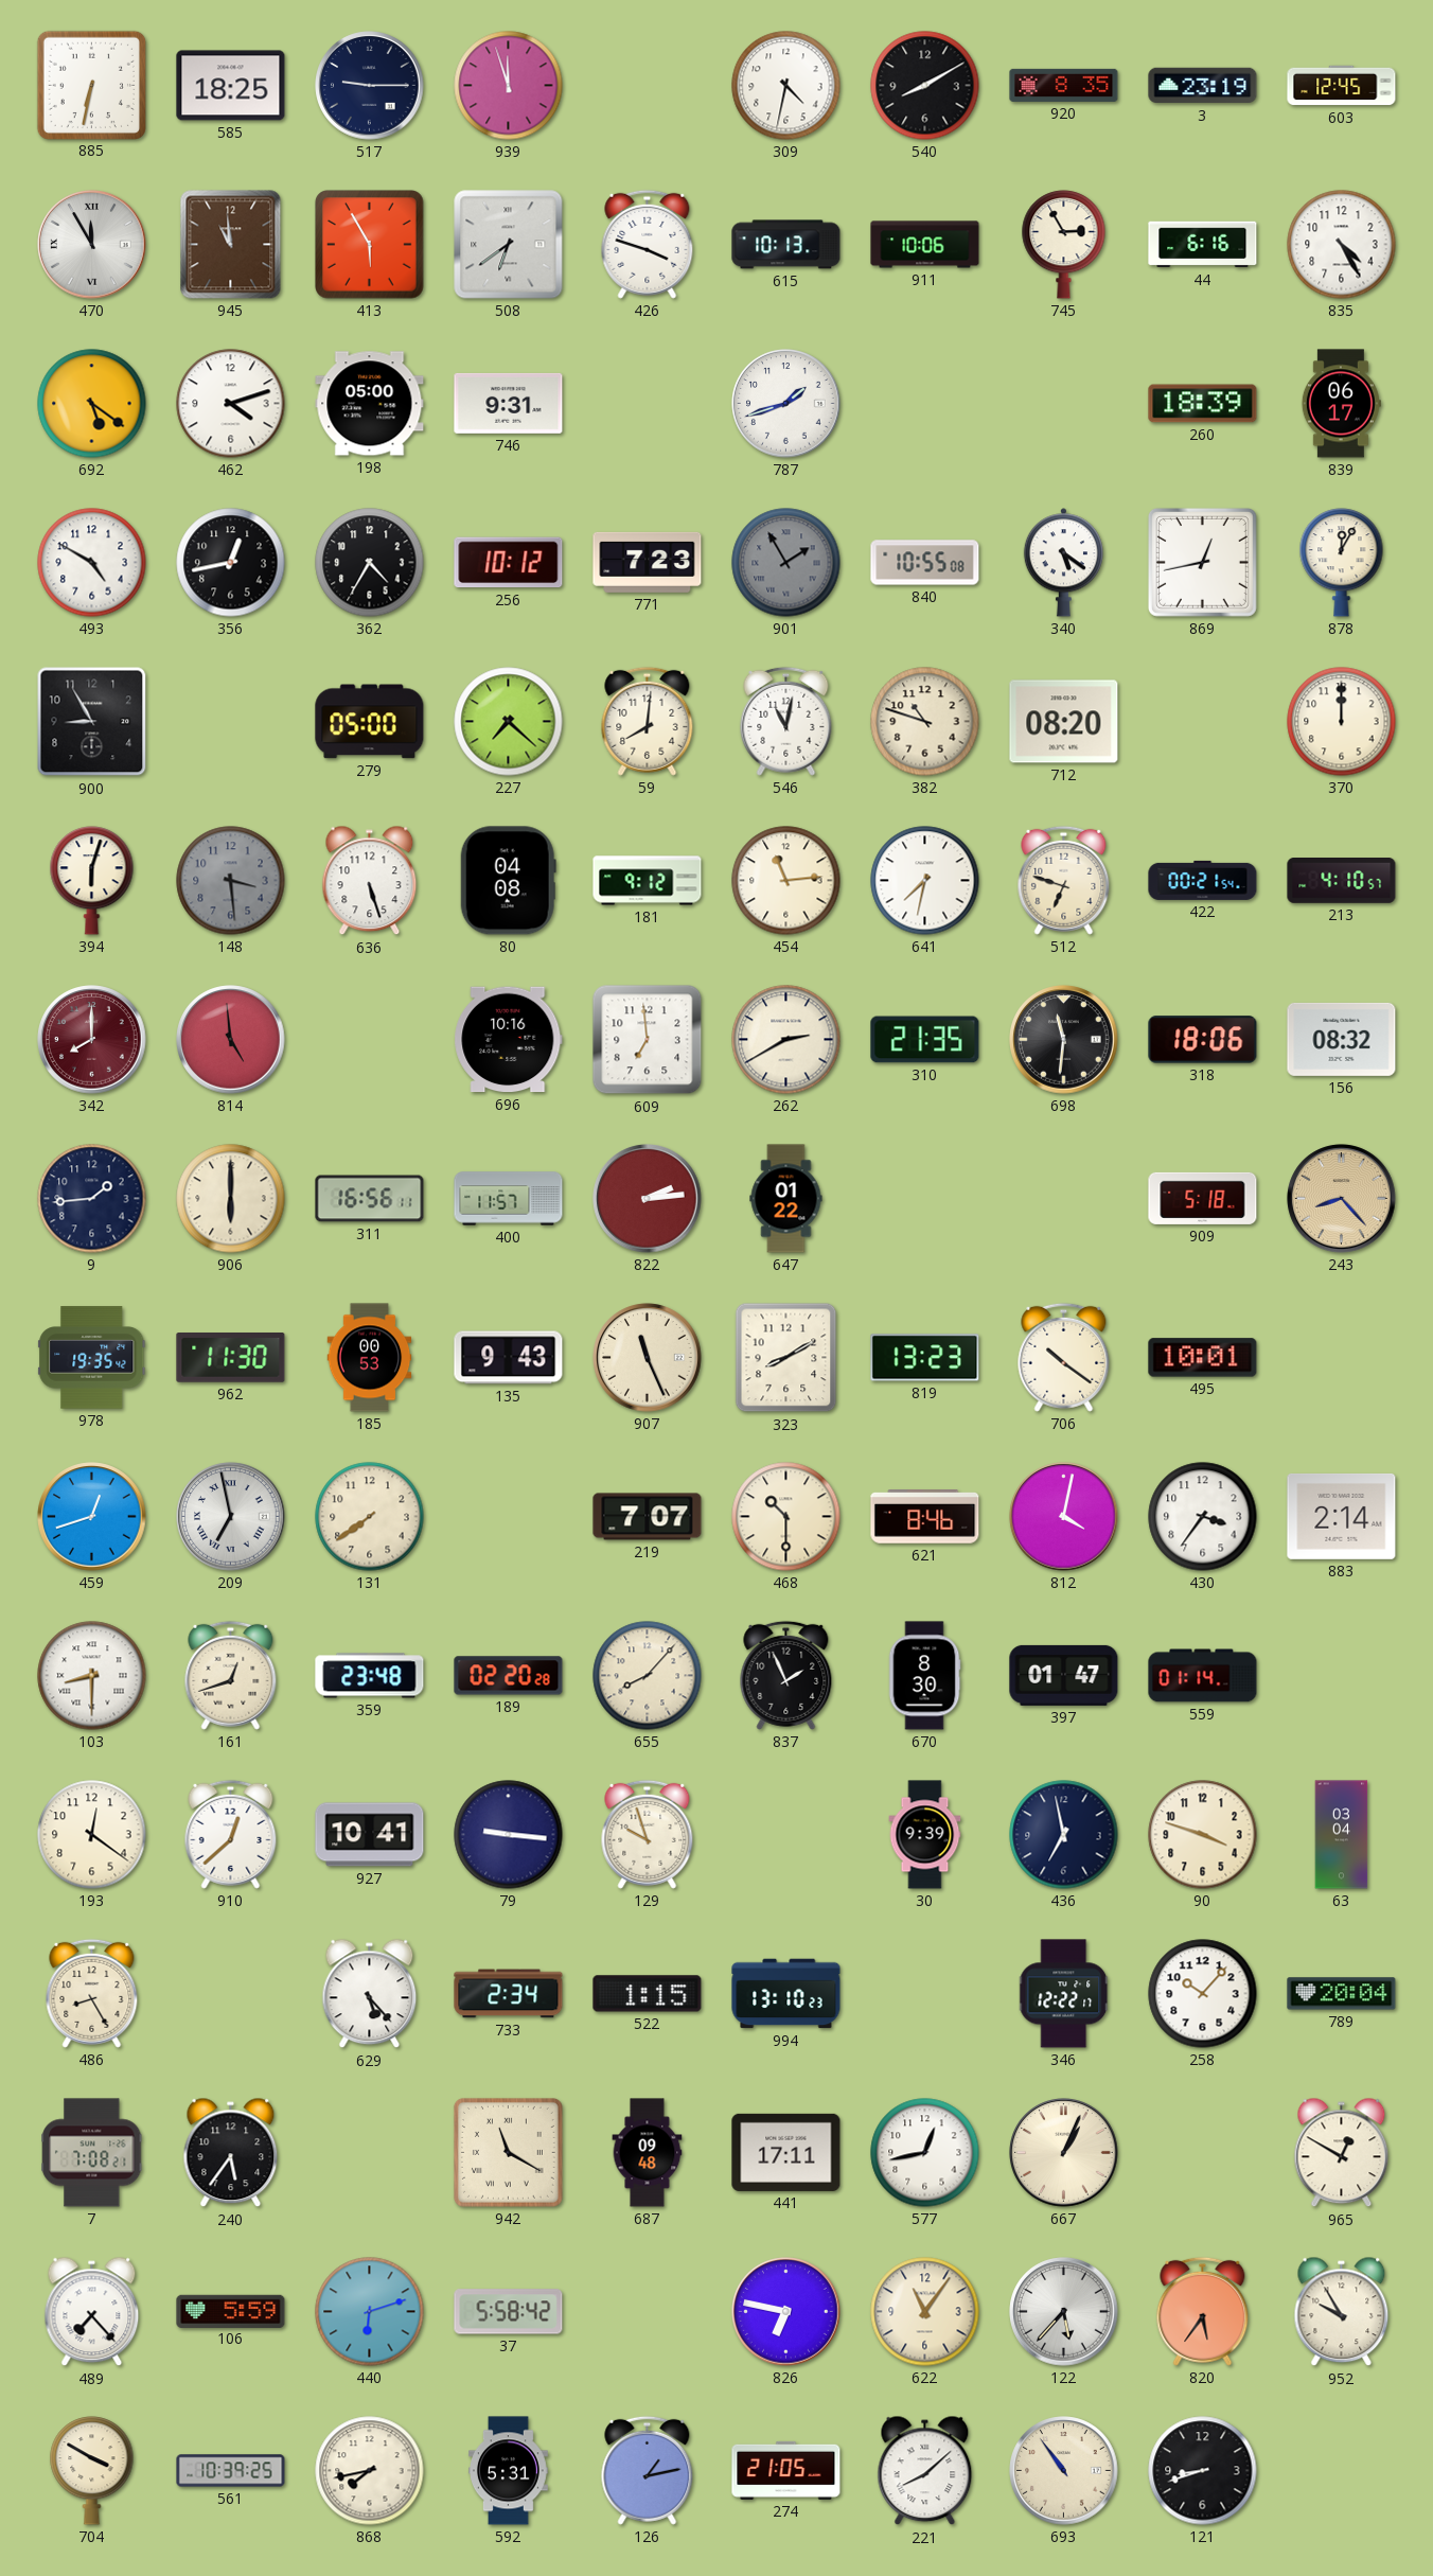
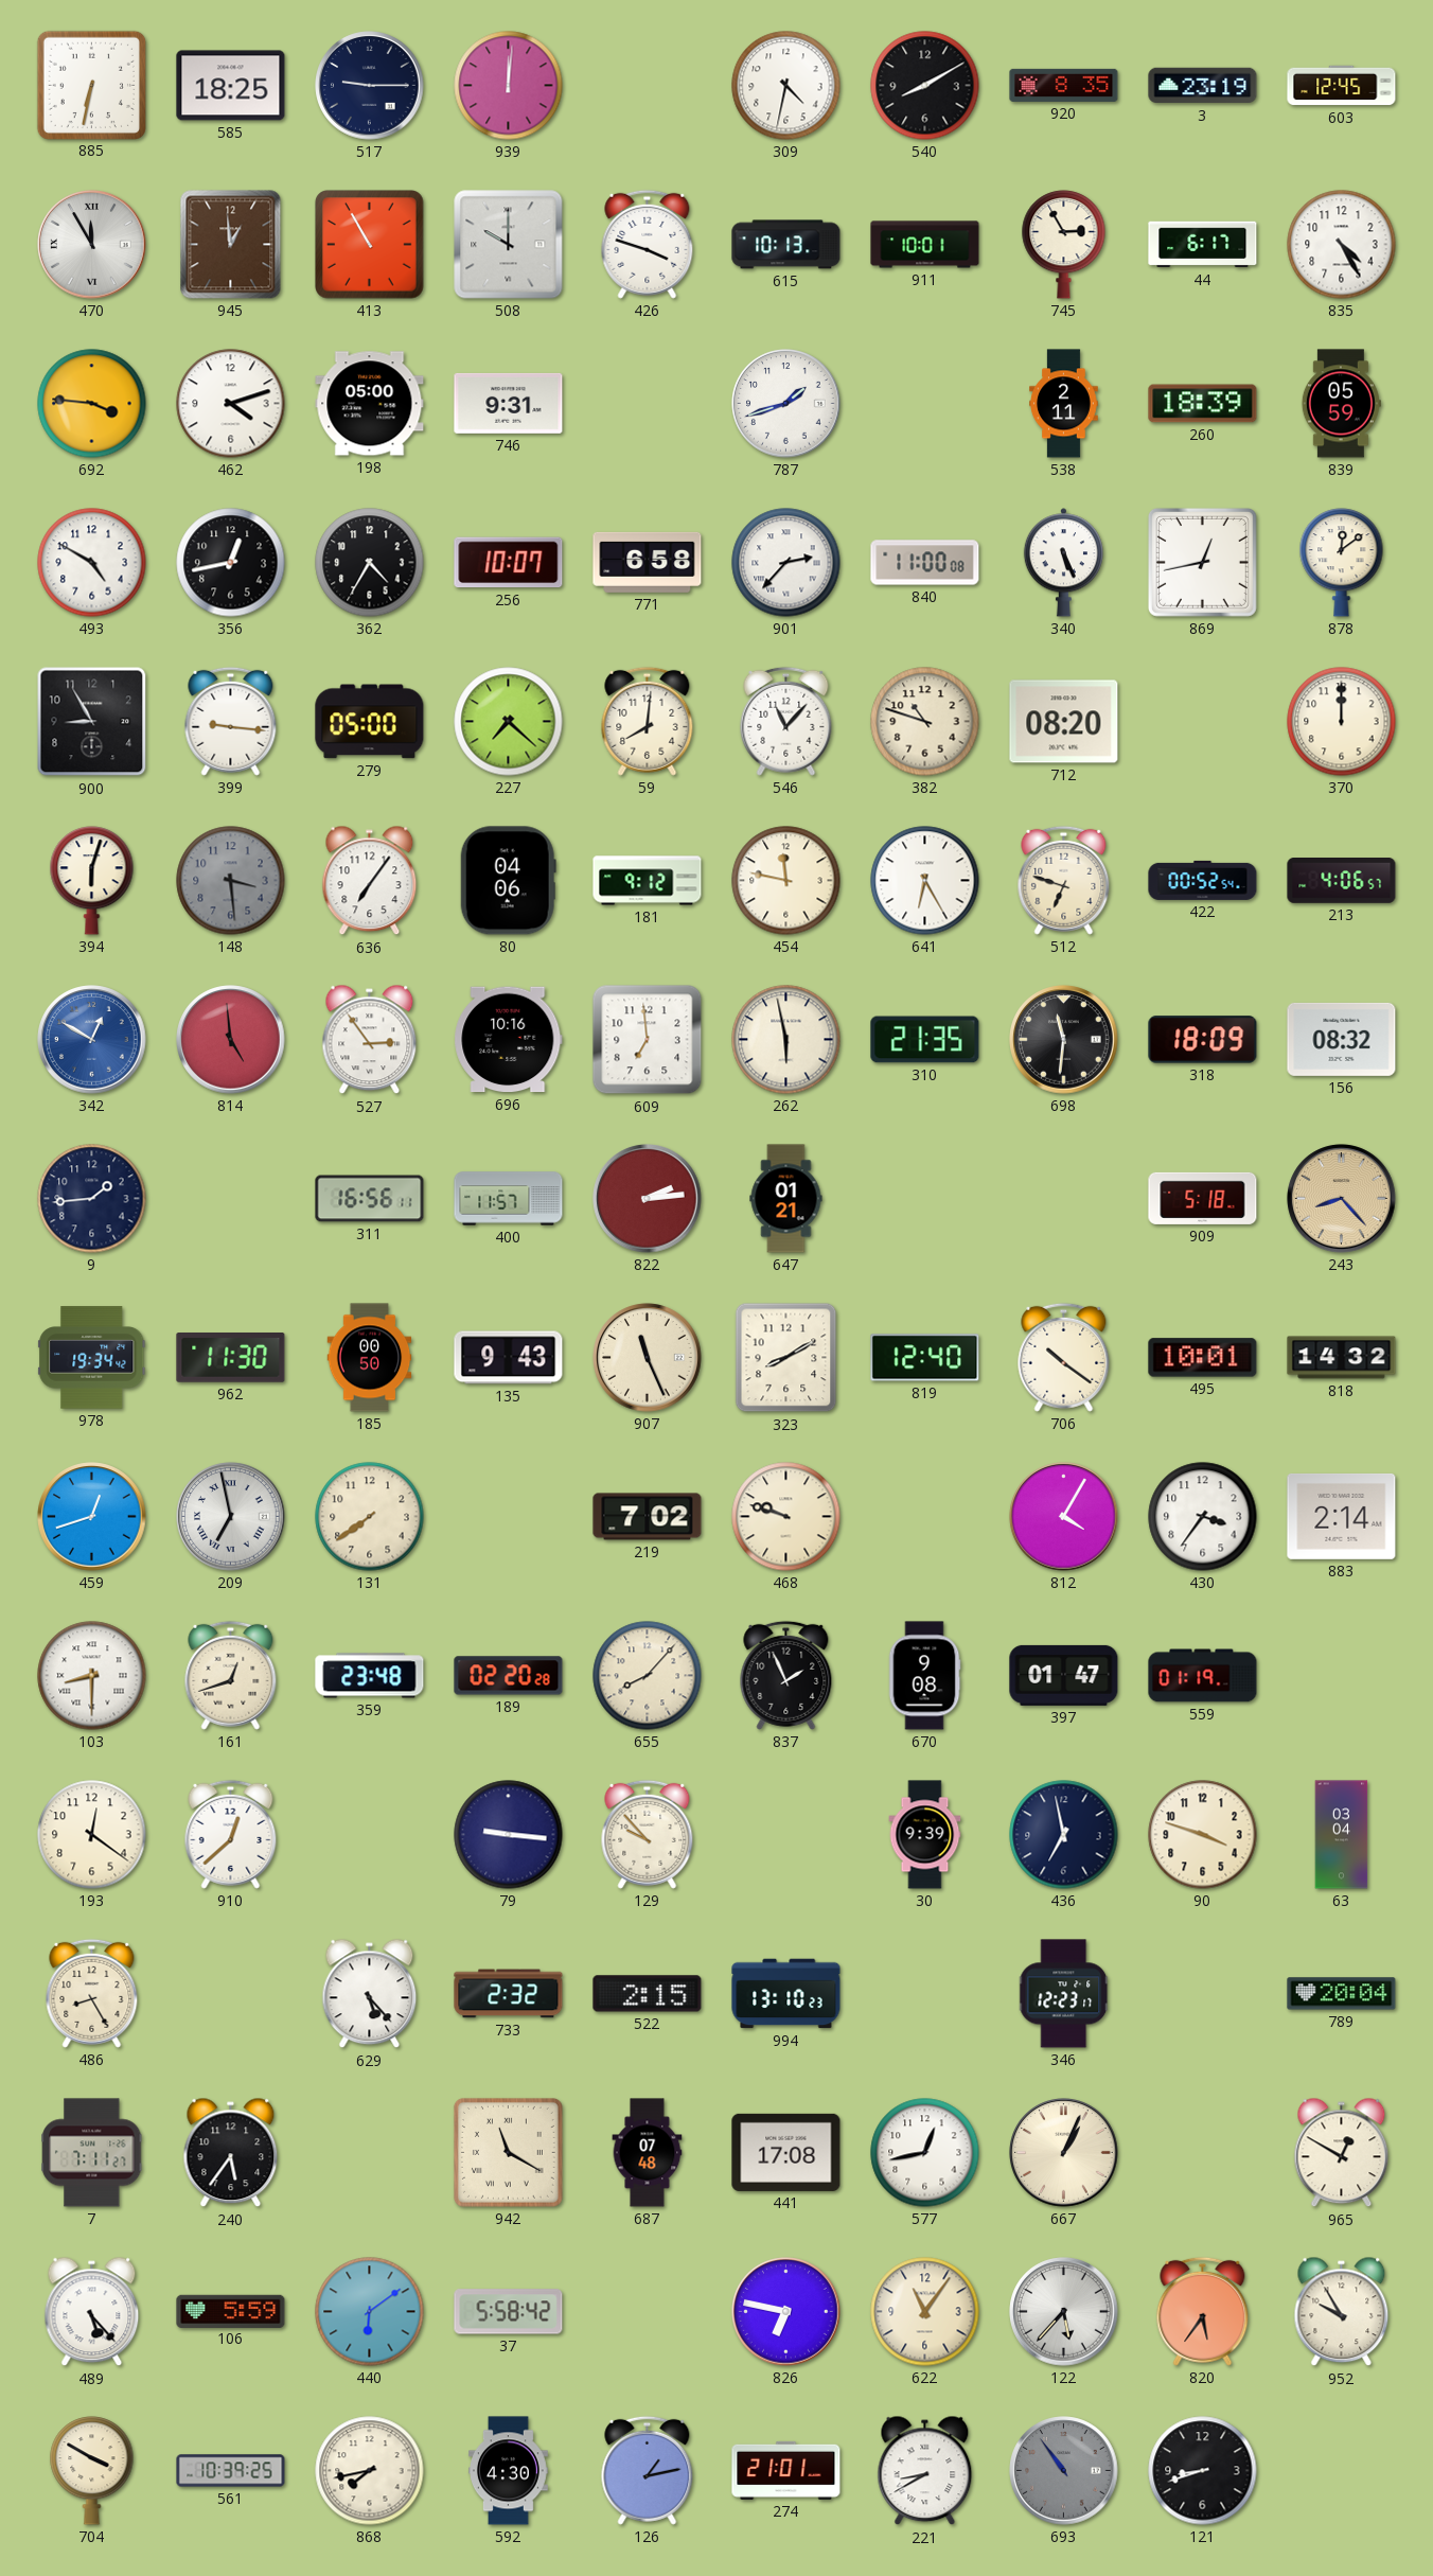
939: 11:57 -> 12:01 (509, 86)
945: 10:59 -> 12:59 (231, 245)
413: 5:55 -> 10:55 (370, 245)
508: 6:39 -> 10:00 (509, 245)
911: 10:06 -> 10:01 (925, 245)
44: 6:16 -> 6:17 (1203, 245)
692: 5:21 -> 3:46 (92, 404)
538: none -> 2:11 (1064, 404)
839: 06:17 -> 05:59 (1341, 404)
256: 10:12 -> 10:07 (509, 563)
771: 7:23 -> 6:58 (648, 562)
901: 1:55 -> 2:37 (786, 563)
901 dial: grey -> white (786, 563)
840: 10:55 -> 11:00 (925, 563)
340: 5:21 -> 5:26 (1063, 563)
878: 12:05 -> 12:09 (1342, 563)
399: none -> 9:16 (231, 721)
546: 11:02 -> 11:07 (786, 721)
636: 5:27 -> 7:06 (370, 881)
80: 04:08 -> 04:06 (508, 881)
454: 11:14 -> 11:47 (786, 881)
641: 7:32 -> 6:25 (925, 881)
422: 00:21 -> 00:52 (1203, 880)
213: 4:10 -> 4:06 (1342, 881)
342: 8:00 -> 12:50 (92, 1040)
342 dial: burgundy -> blue (92, 1040)
527: none -> 2:54 (370, 1040)
262: 2:40 -> 5:58 (786, 1040)
318: 18:06 -> 18:09 (1203, 1040)
906: 6:00 -> none (231, 1199)
647: 01:22 -> 01:21 (786, 1199)
978: 19:35 -> 19:34 (92, 1358)
185: 00:53 -> 00:50 (370, 1358)
819: 13:23 -> 12:40 (925, 1358)
818: none -> 14:32 (1342, 1358)
219: 7:07 -> 7:02 (648, 1517)
468: 10:30 -> 9:48 (786, 1517)
621: 8:46 -> none (925, 1517)
812: 4:02 -> 4:05 (1064, 1517)
670: 8:30 -> 9:08 (924, 1676)
559: 01:14 -> 01:19 (1203, 1676)
927: 10:41 -> none (370, 1835)
129: 9:57 -> 9:53 (648, 1834)
733: 2:34 -> 2:32 (509, 1994)
522: 1:15 -> 2:15 (648, 1994)
346: 12:22 -> 12:23 (1064, 1994)
258: 10:07 -> none (1203, 1994)
7: 7:08 -> 7:11 (92, 2153)
687: 09:48 -> 07:48 (648, 2153)
441: 17:11 -> 17:08 (786, 2152)
489: 7:23 -> 5:23 (92, 2312)
440: 6:12 -> 6:09 (370, 2312)
592: 5:31 -> 4:30 (509, 2471)
274: 21:05 -> 21:01 (786, 2470)
221: 8:08 -> 8:40 (925, 2471)
693 dial: cream -> grey (1064, 2471)
